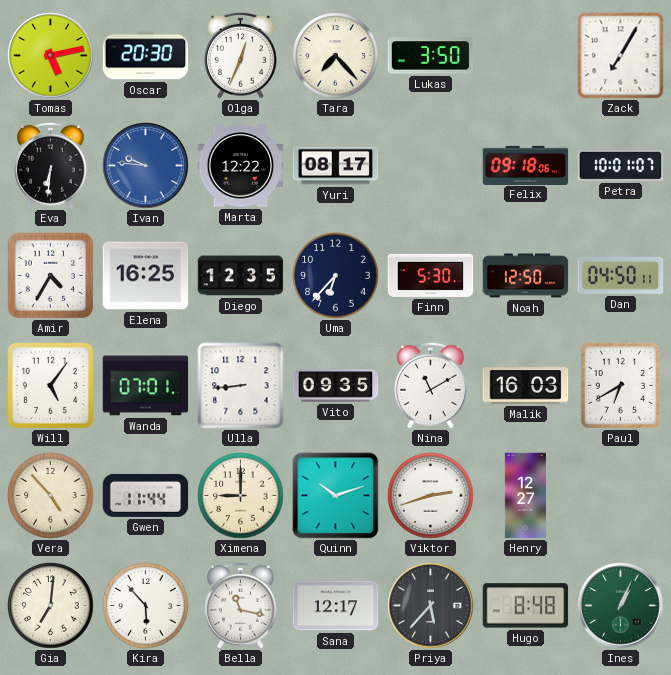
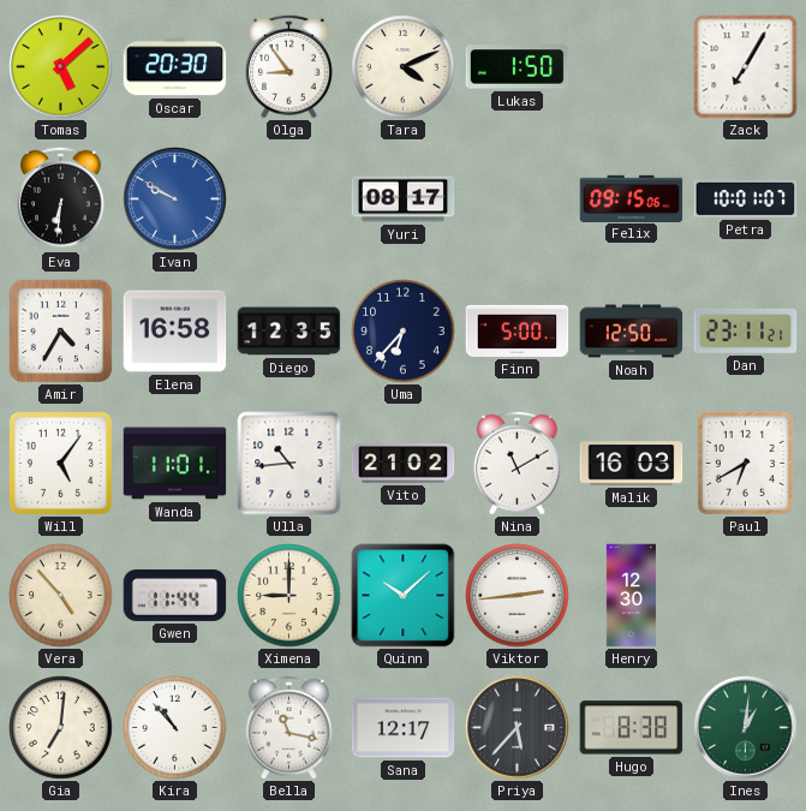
Tomas: 5:13 -> 5:08 (61, 67)
Olga: 12:34 -> 8:54 (289, 66)
Tara: 7:23 -> 4:11 (404, 67)
Lukas: 3:50 -> 1:50 (518, 67)
Ivan: 9:46 -> 9:50 (175, 199)
Marta: 12:22 -> none (241, 166)
Felix: 09:18 -> 09:15 (632, 198)
Elena: 16:25 -> 16:58 (175, 332)
Finn: 5:30 -> 5:00 (518, 330)
Dan: 04:50 -> 23:11 (746, 330)
Wanda: 07:01 -> 11:01 (175, 464)
Ulla: 8:44 -> 10:44 (289, 464)
Vito: 09:35 -> 21:02 (404, 464)
Quinn: 10:12 -> 10:08 (404, 596)
Viktor: 2:42 -> 2:44 (518, 596)
Henry: 12:27 -> 12:30 (631, 596)
Kira: 5:53 -> 10:53 (175, 728)
Hugo: 8:48 -> 8:38 (632, 728)
Ines: 1:04 -> 1:01 (746, 728)
